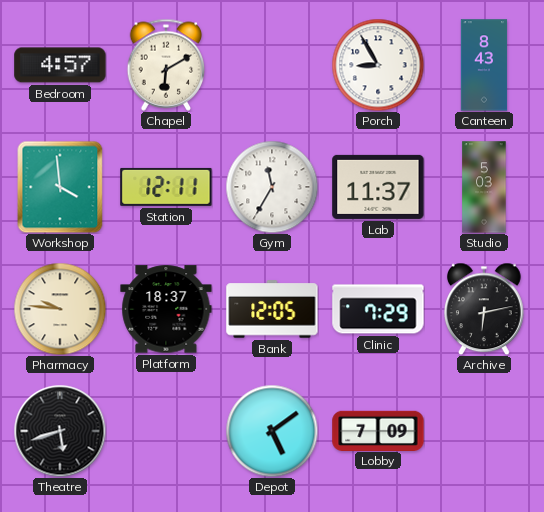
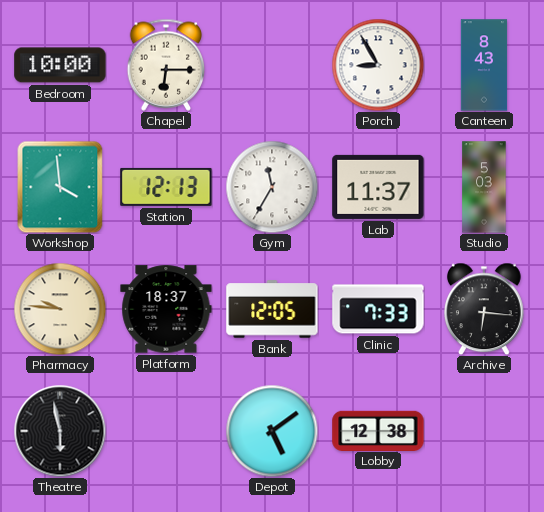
Bedroom: 4:57 -> 10:00 (60, 65)
Chapel: 6:10 -> 6:15 (166, 65)
Station: 12:11 -> 12:13 (166, 187)
Clinic: 7:29 -> 7:33 (378, 309)
Archive: 6:13 -> 6:16 (485, 309)
Theatre: 5:42 -> 5:58 (60, 431)
Lobby: 7:09 -> 12:38 (378, 430)
